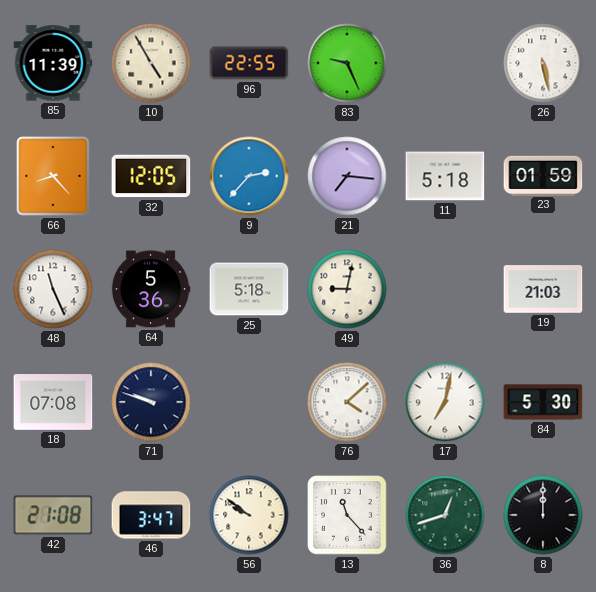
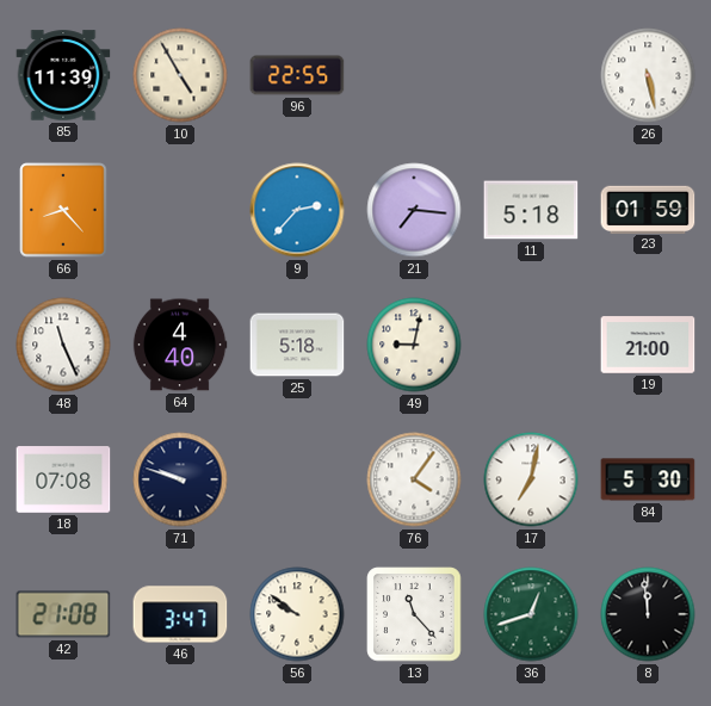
83: 9:26 -> none (347, 63)
32: 12:05 -> none (151, 176)
64: 5:36 -> 4:40 (180, 345)
19: 21:03 -> 21:00 (648, 345)
76: 4:08 -> 4:06 (414, 479)
8: 12:00 -> 11:59 (648, 614)
